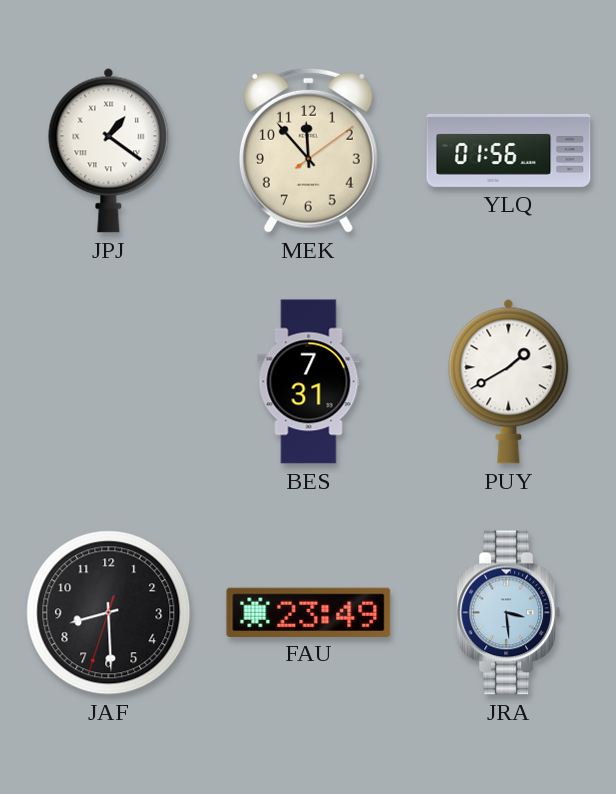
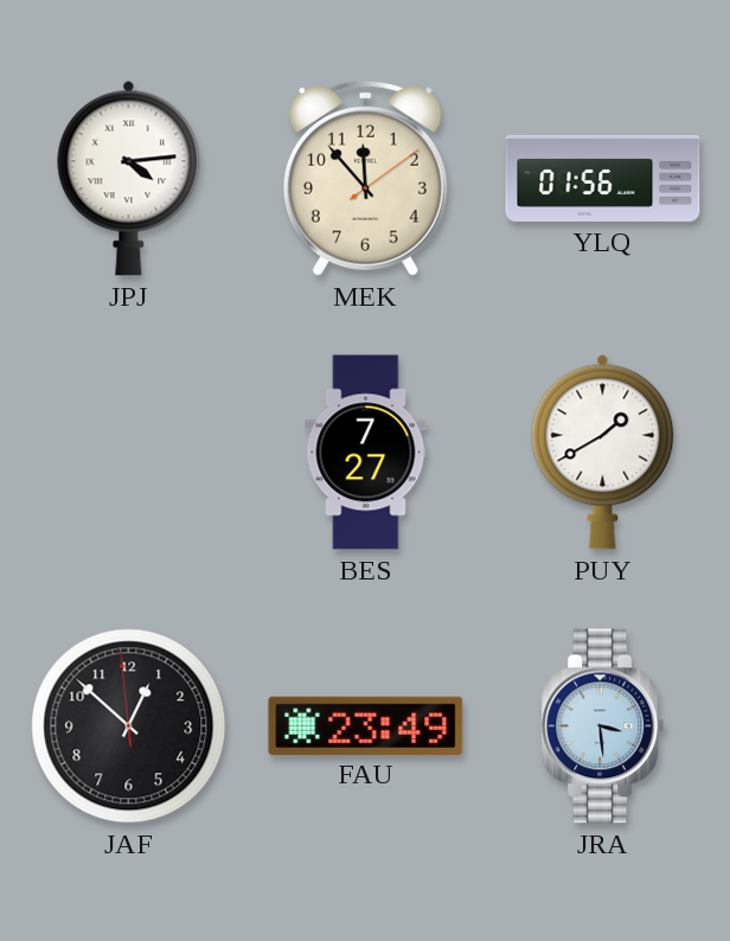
JPJ: 1:21 -> 4:14 (129, 178)
BES: 7:31 -> 7:27 (366, 453)
JAF: 8:29 -> 12:51 (129, 726)
